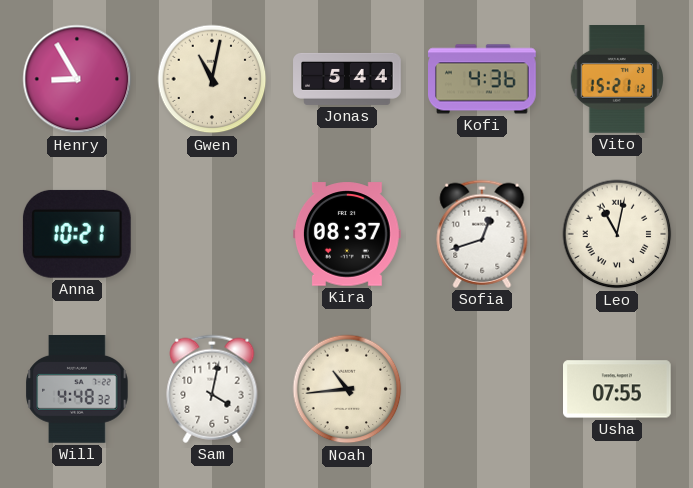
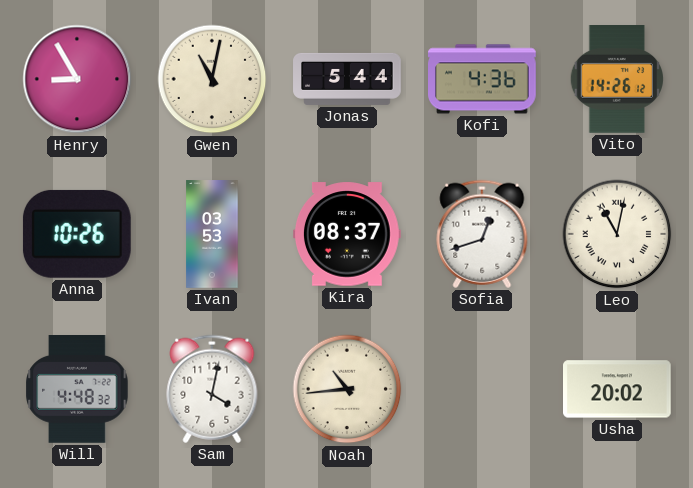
Vito: 15:21 -> 14:26 (616, 80)
Anna: 10:21 -> 10:26 (77, 234)
Ivan: none -> 03:53 (212, 234)
Usha: 07:55 -> 20:02 (618, 389)
